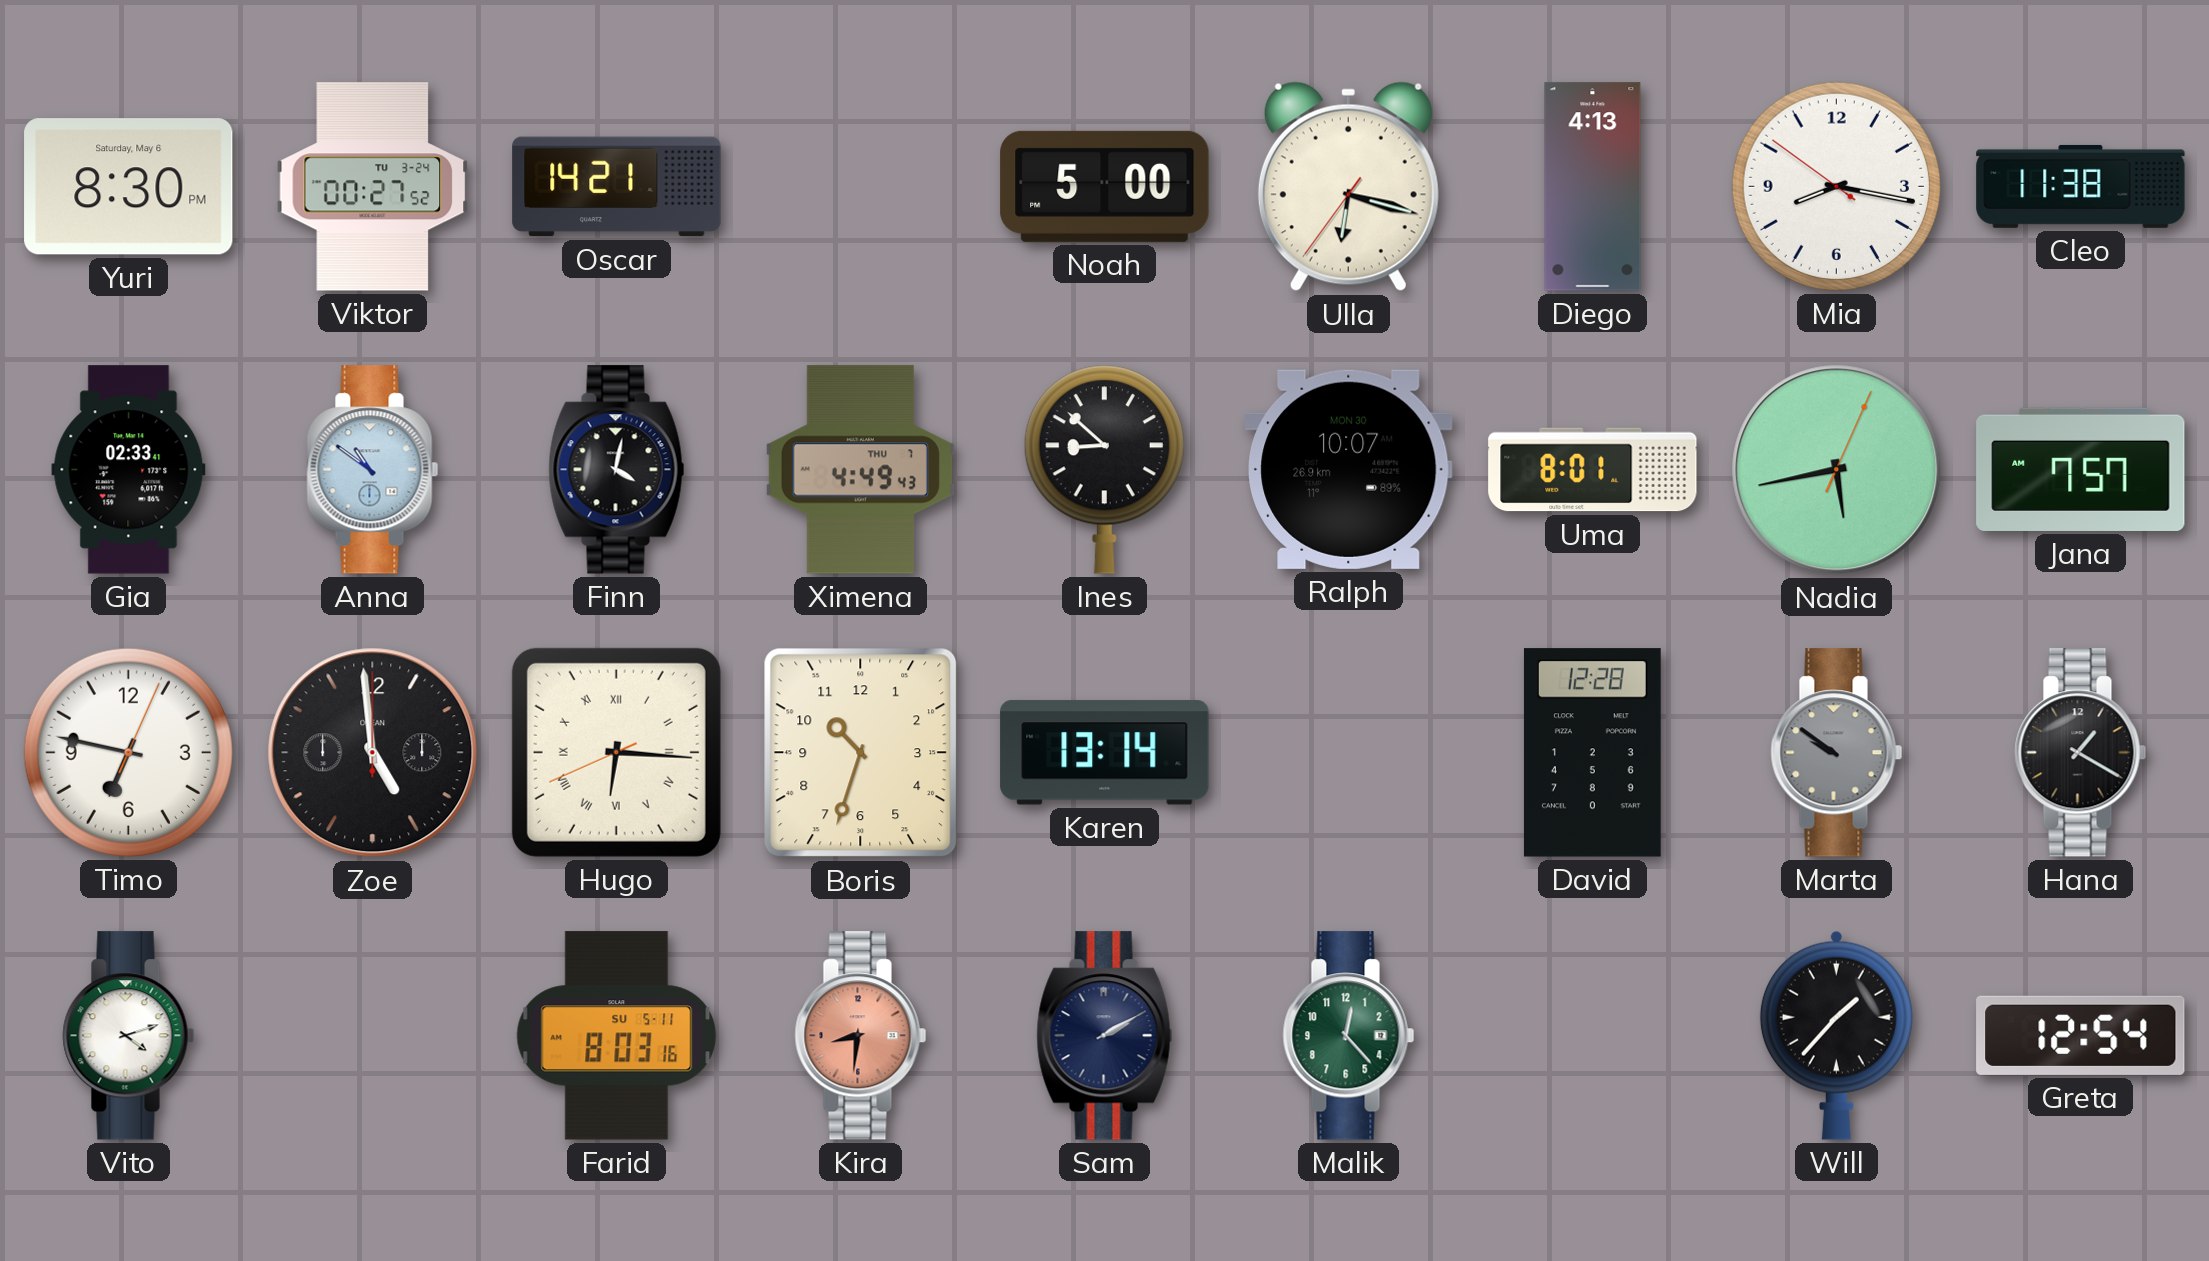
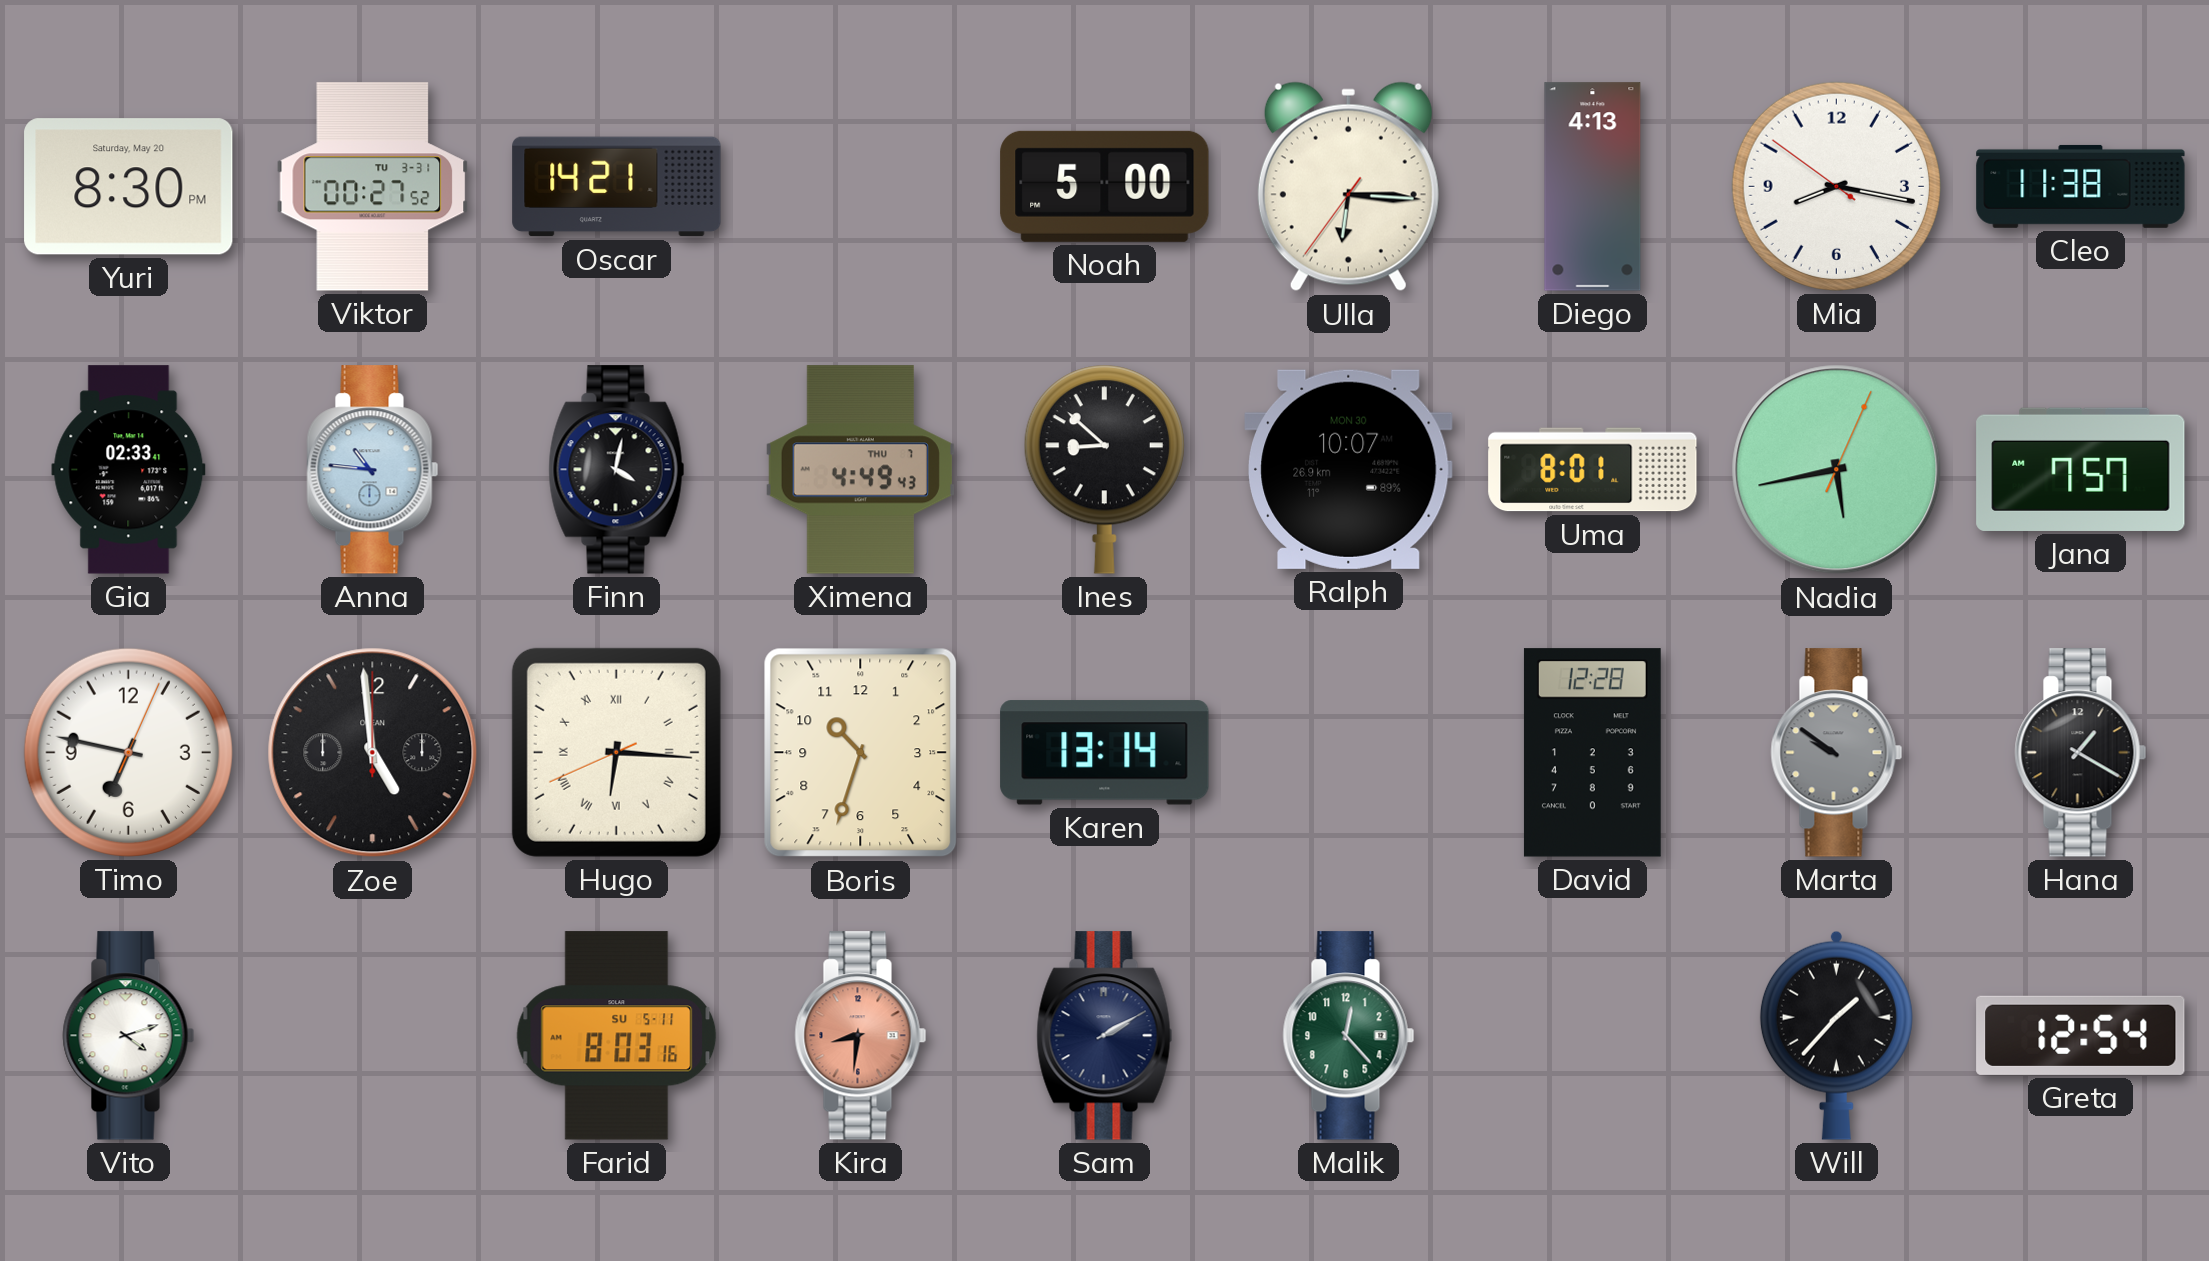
Yuri date: Saturday, May 6 -> Saturday, May 20 (129, 187)
Viktor date: TU 3-24 -> TU 3-31 (373, 187)
Ulla: 6:17 -> 6:15 (1348, 187)
Anna: 10:51 -> 10:46 (373, 470)
